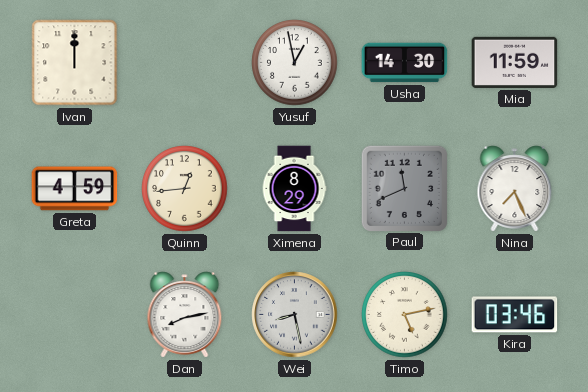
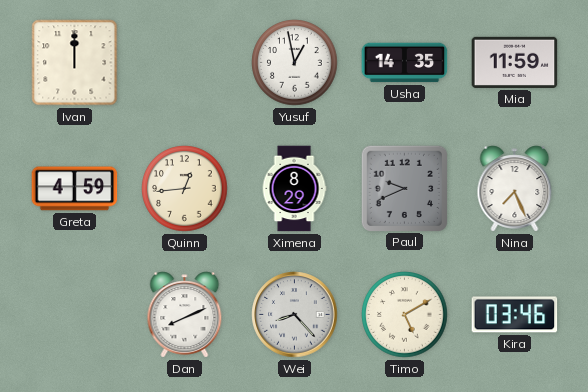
Usha: 14:30 -> 14:35 (405, 63)
Paul: 11:41 -> 9:41 (404, 188)
Dan: 8:13 -> 8:11 (185, 315)
Wei: 8:28 -> 8:23 (295, 315)
Timo: 5:13 -> 5:10 (405, 315)
